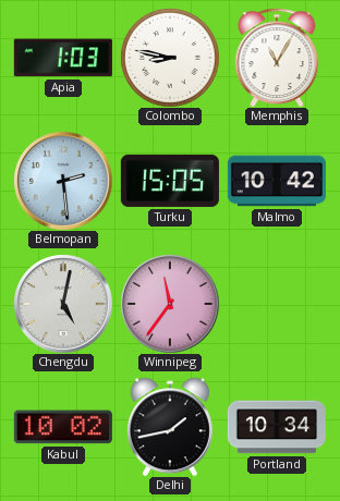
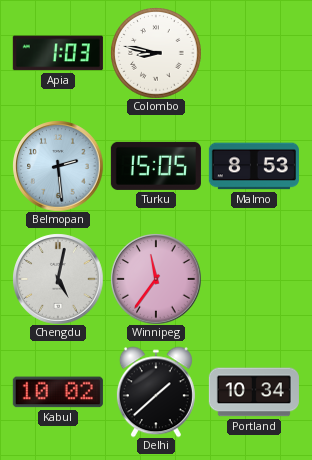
Memphis: 11:05 -> none (277, 58)
Malmo: 10:42 -> 8:53 (254, 166)
Delhi: 1:43 -> 1:38 (156, 392)
